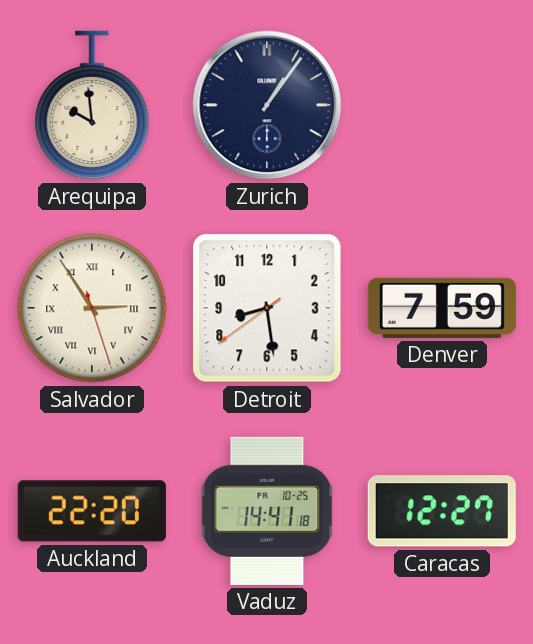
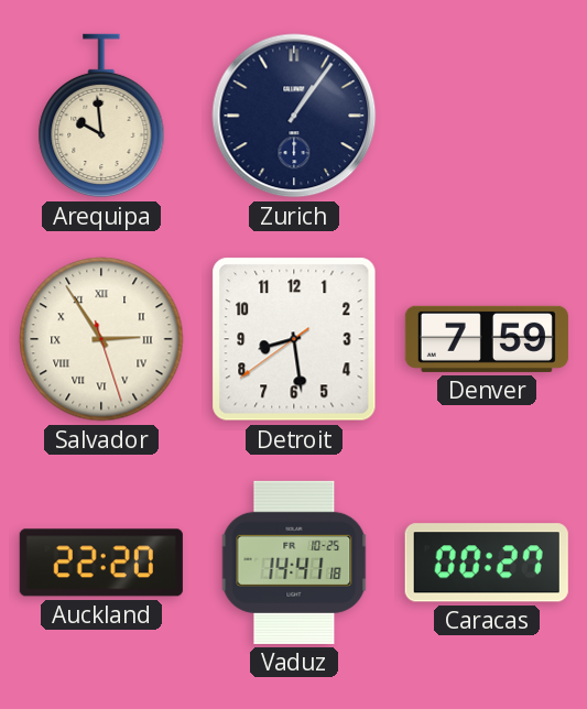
Caracas: 12:27 -> 00:27 (487, 563)
